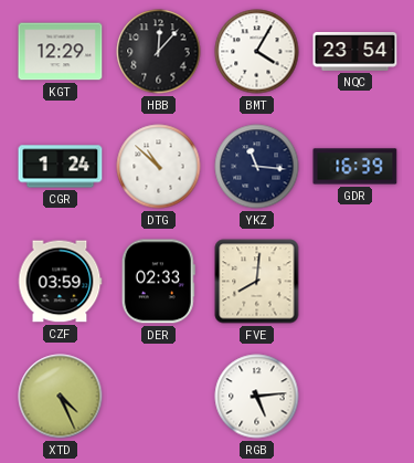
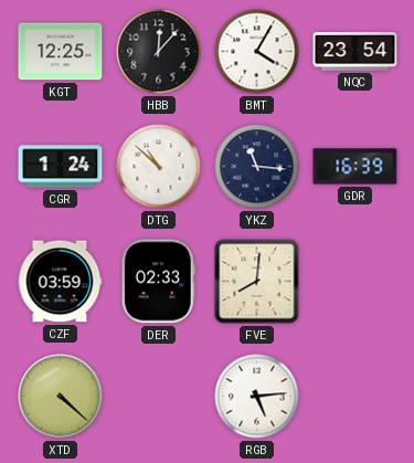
KGT: 12:29 -> 12:25 (61, 52)
XTD: 4:26 -> 4:22 (61, 397)
